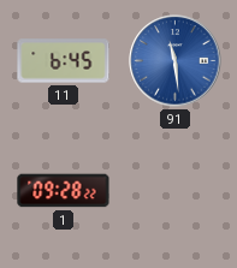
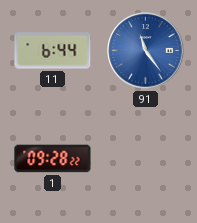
11: 6:45 -> 6:44 (53, 51)
91: 11:29 -> 11:24 (146, 51)
